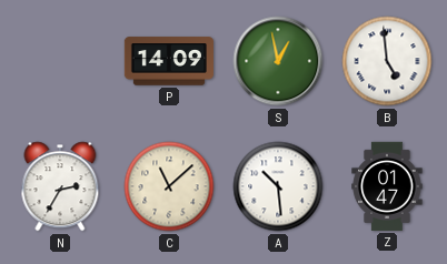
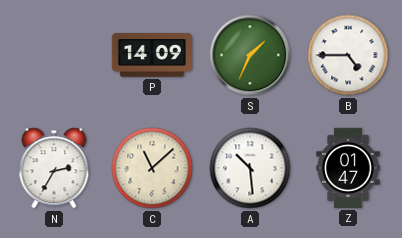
S: 12:58 -> 1:34 (250, 55)
B: 4:59 -> 4:45 (348, 55)
